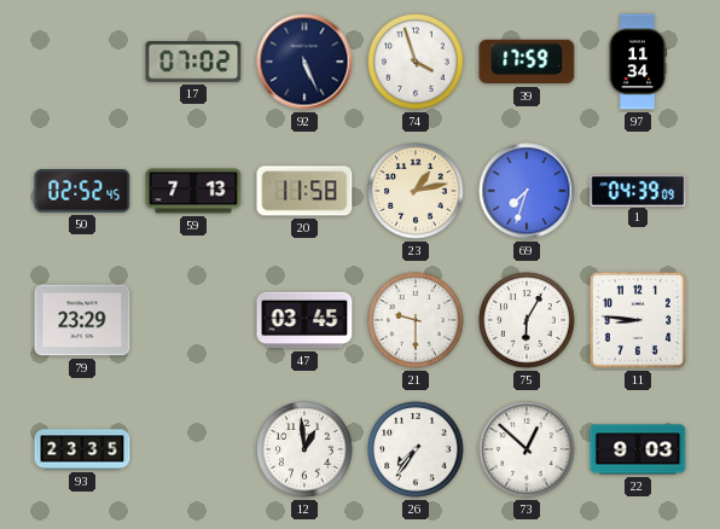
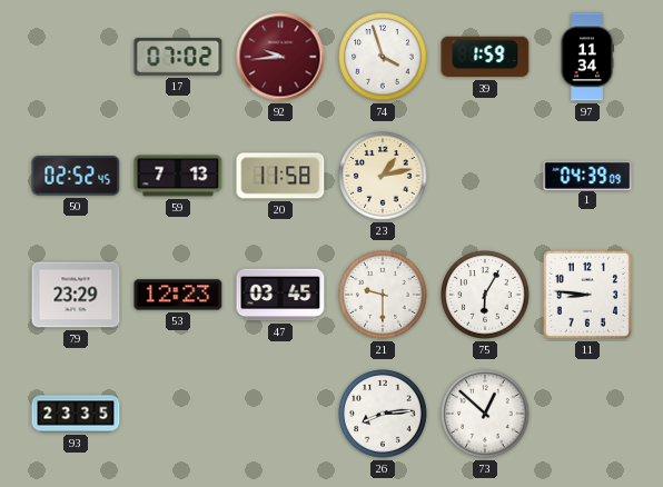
92: 5:26 -> 9:44 (280, 57)
92 dial: navy -> burgundy (280, 57)
39: 17:59 -> 1:59 (485, 57)
69: 7:33 -> none (527, 191)
53: none -> 12:23 (178, 295)
12: 12:59 -> none (304, 449)
26: 7:36 -> 8:14 (383, 414)
22: 9:03 -> none (638, 449)
